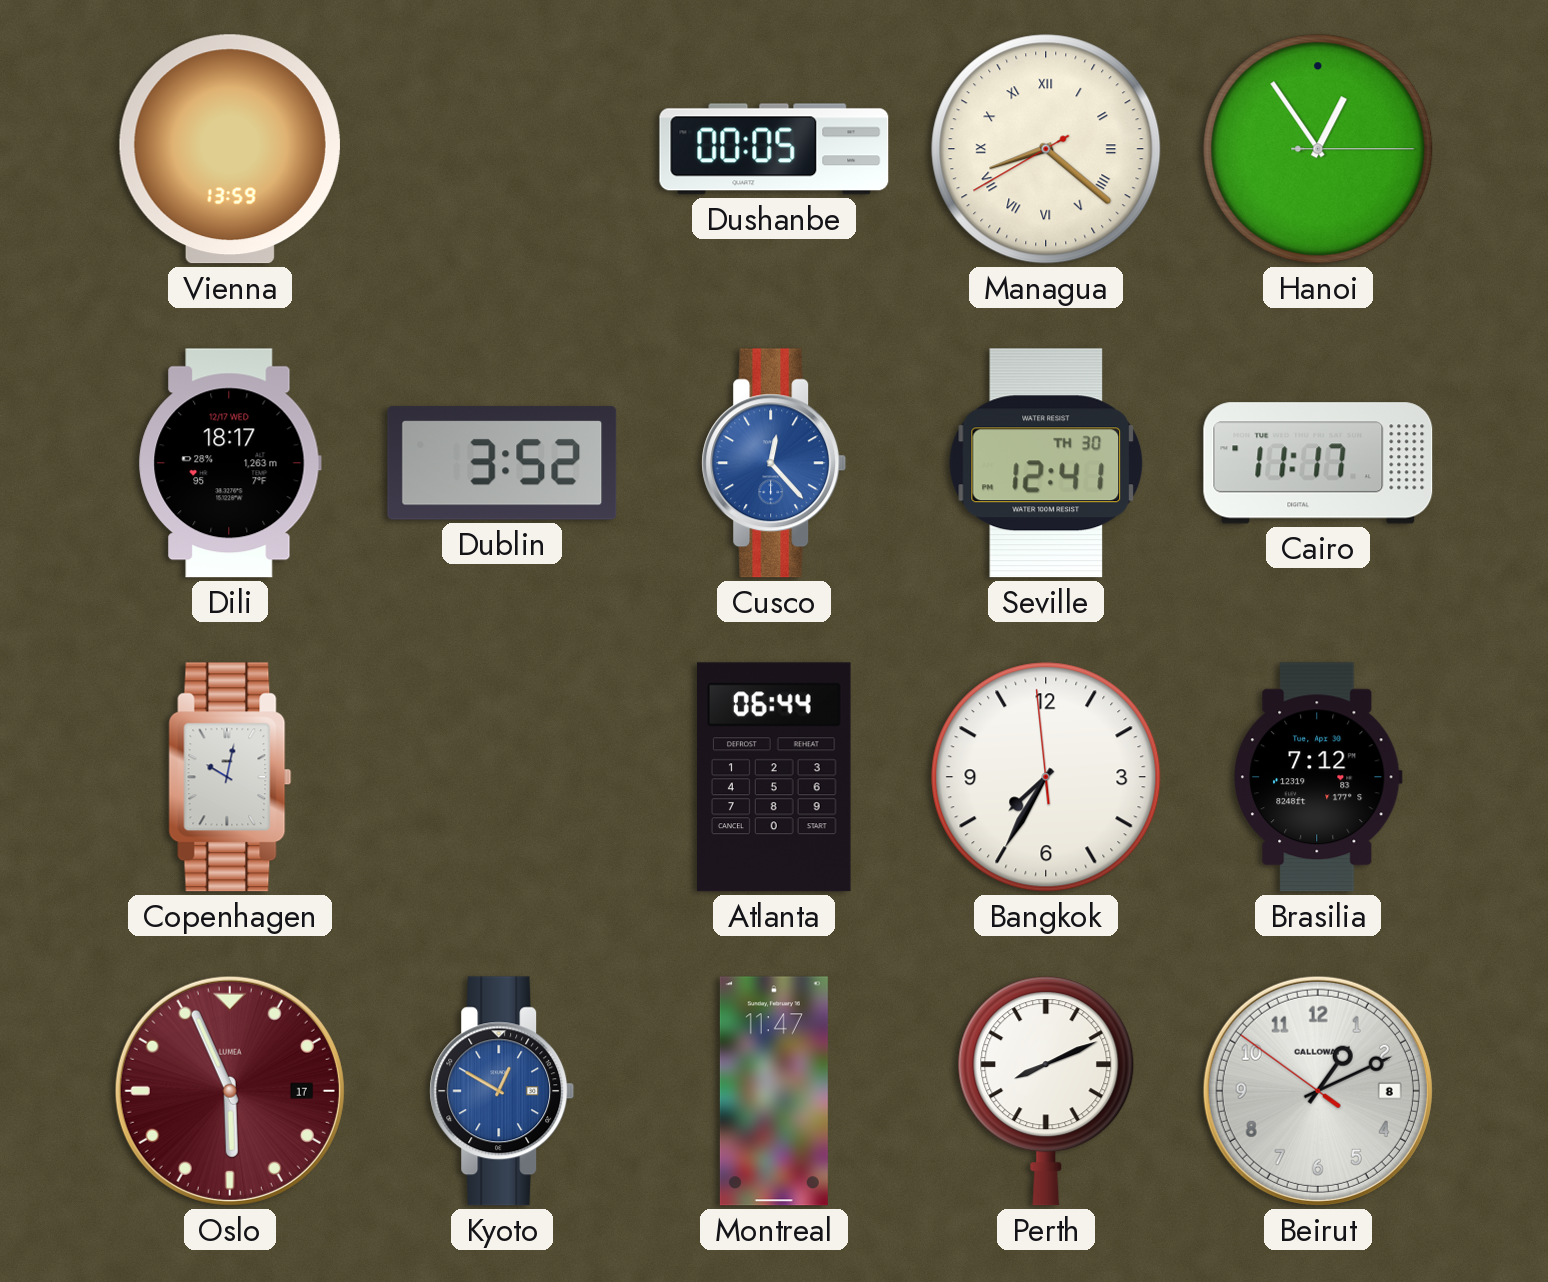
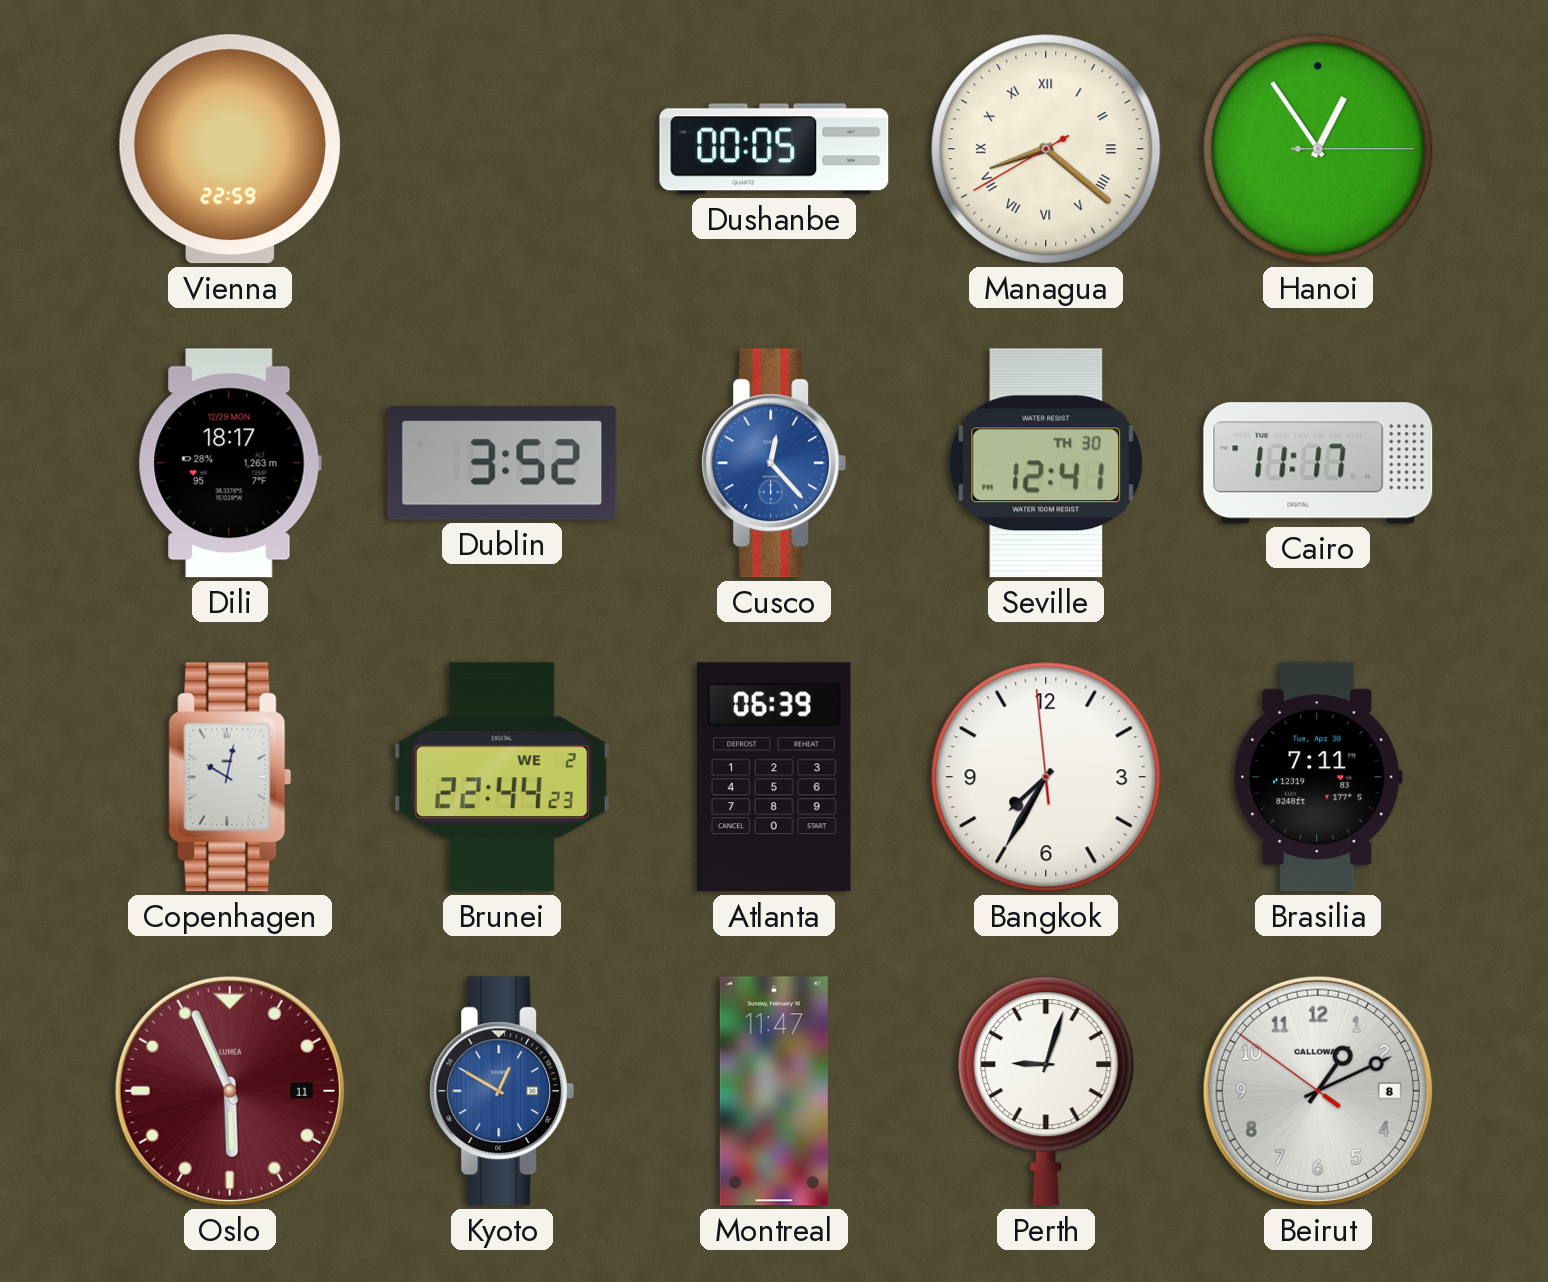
Vienna: 13:59 -> 22:59 (230, 149)
Dili date: 12/17 WED -> 12/29 MON (230, 463)
Brunei: none -> 22:44 (502, 777)
Atlanta: 06:44 -> 06:39 (775, 777)
Brasilia: 7:12 -> 7:11 (1318, 777)
Oslo date: 17 -> 11 (230, 1091)
Perth: 8:11 -> 9:03 (1046, 1091)
